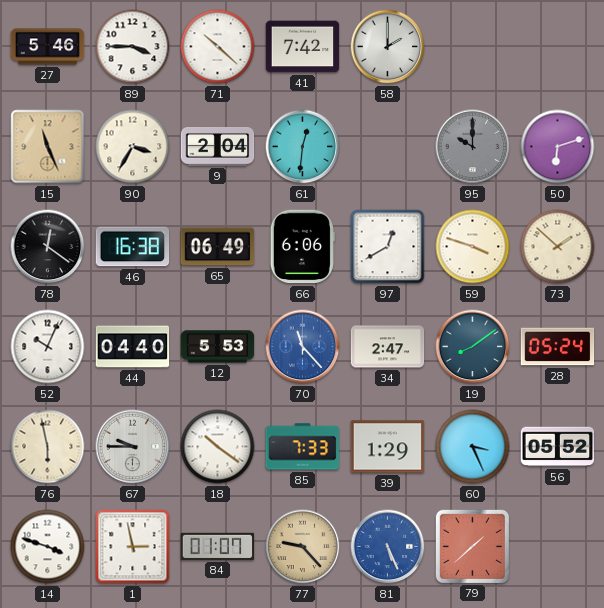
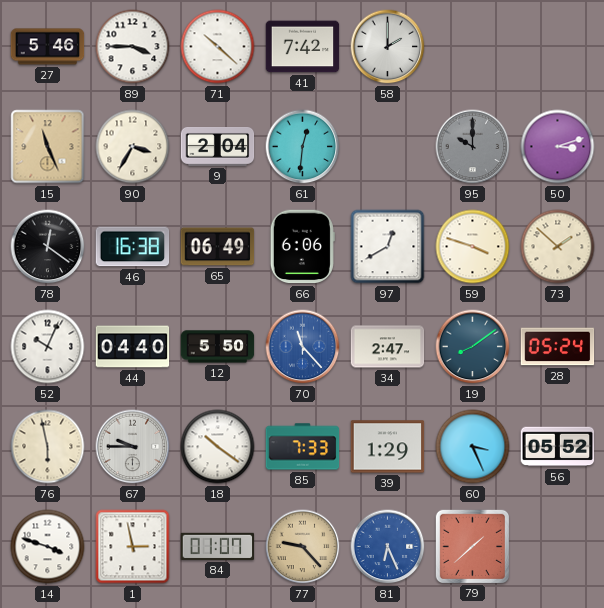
50: 6:12 -> 3:12 (558, 147)
12: 5:53 -> 5:50 (218, 347)
81: 5:26 -> 6:26 (388, 547)
